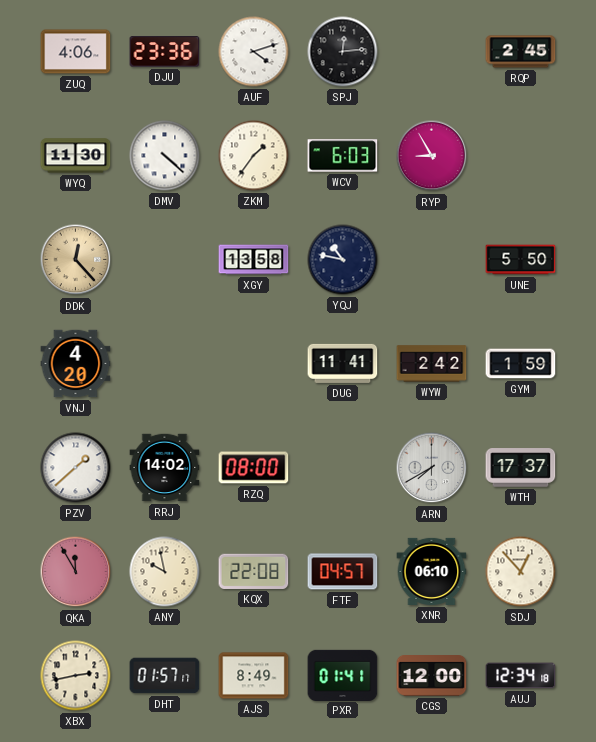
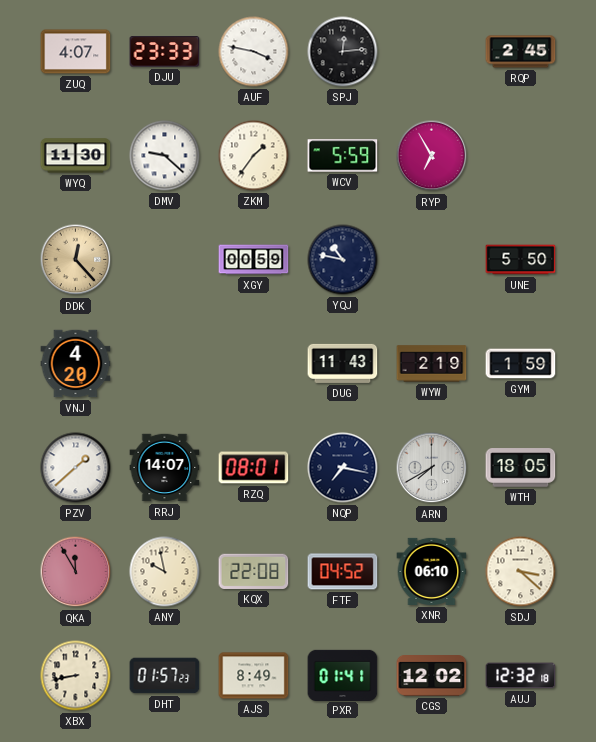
ZUQ: 4:06 -> 4:07 (76, 52)
DJU: 23:36 -> 23:33 (165, 52)
AUF: 4:12 -> 3:47 (254, 52)
DMV: 4:22 -> 9:22 (165, 156)
WCV: 6:03 -> 5:59 (343, 156)
RYP: 8:55 -> 6:55 (432, 156)
XGY: 13:58 -> 00:59 (254, 260)
DUG: 11:41 -> 11:43 (343, 363)
WYW: 2:42 -> 2:19 (432, 364)
RRJ: 14:02 -> 14:07 (165, 468)
RZQ: 08:00 -> 08:01 (254, 468)
NQP: none -> 7:17 (343, 468)
WTH: 17:37 -> 18:05 (521, 468)
FTF: 04:57 -> 04:52 (343, 572)
SDJ: 12:53 -> 3:22 (521, 572)
XBX: 2:43 -> 8:43 (76, 676)
DHT: 01:57:17 -> 01:57:23 (165, 676)
CGS: 12:00 -> 12:02 (432, 676)
AUJ: 12:34 -> 12:32 (521, 676)
